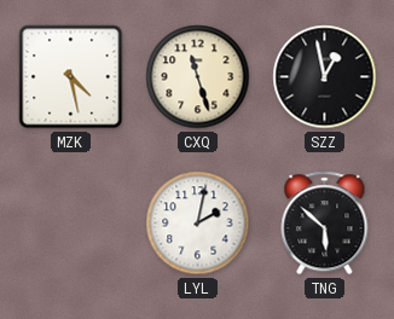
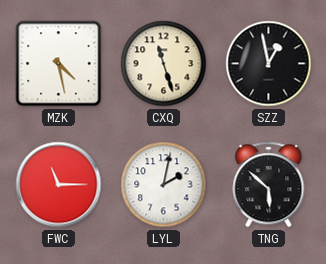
FWC: none -> 11:15 (59, 185)
